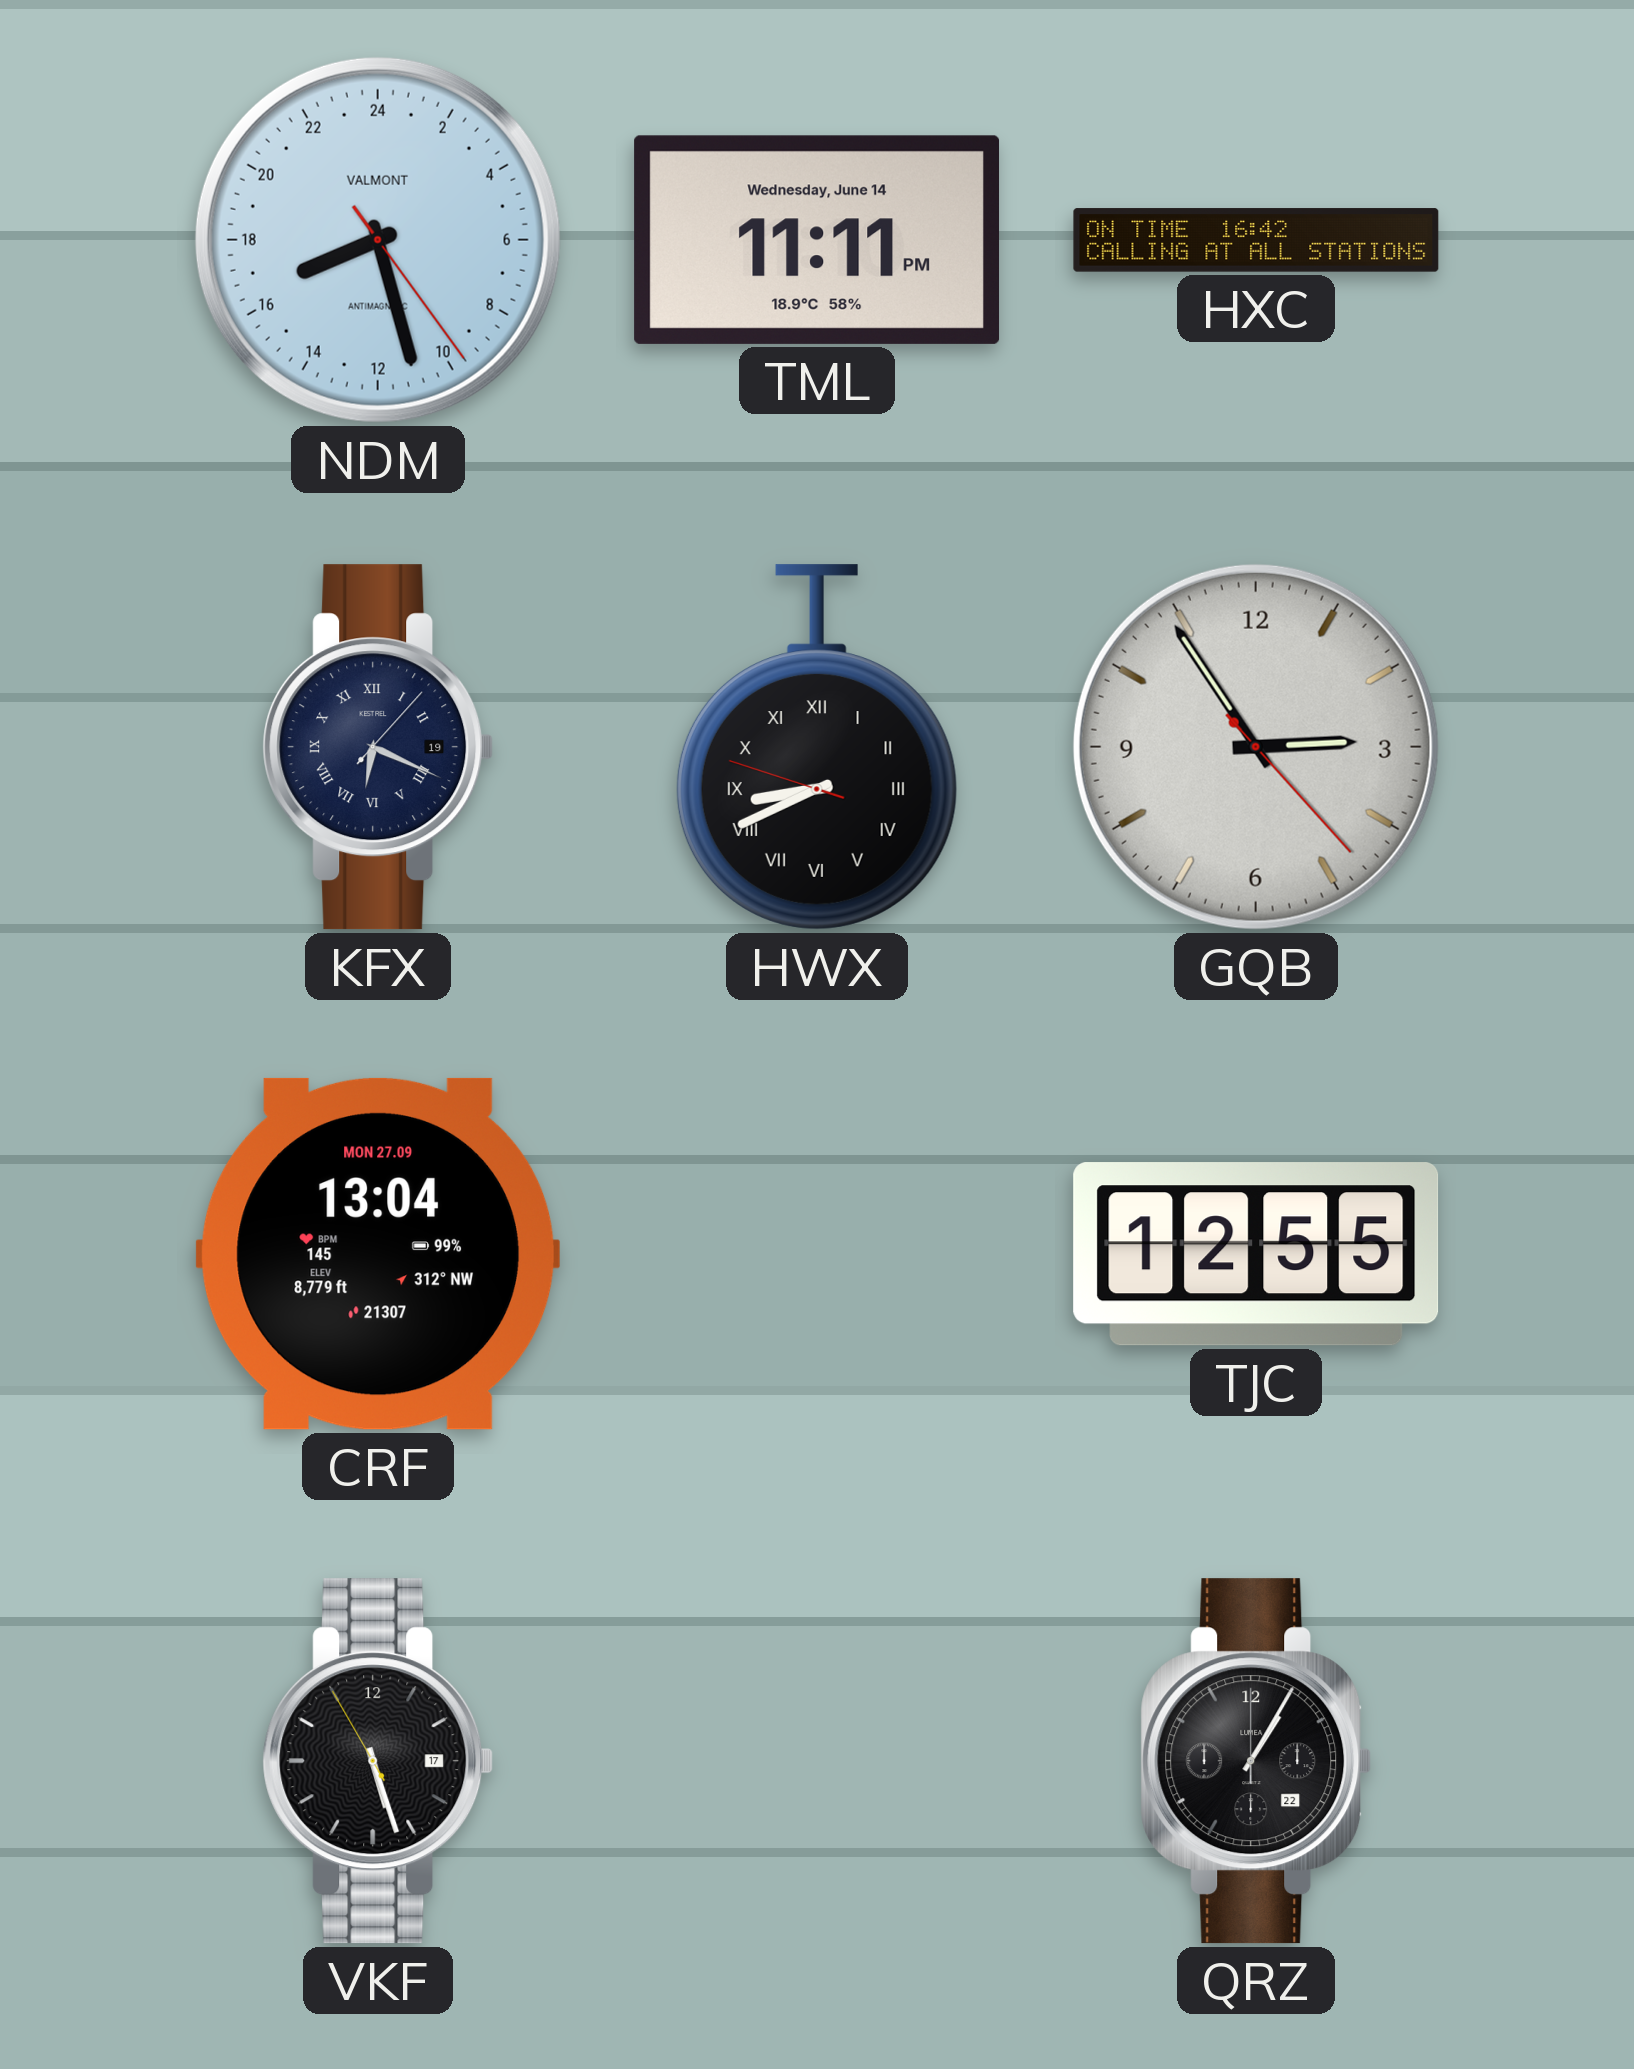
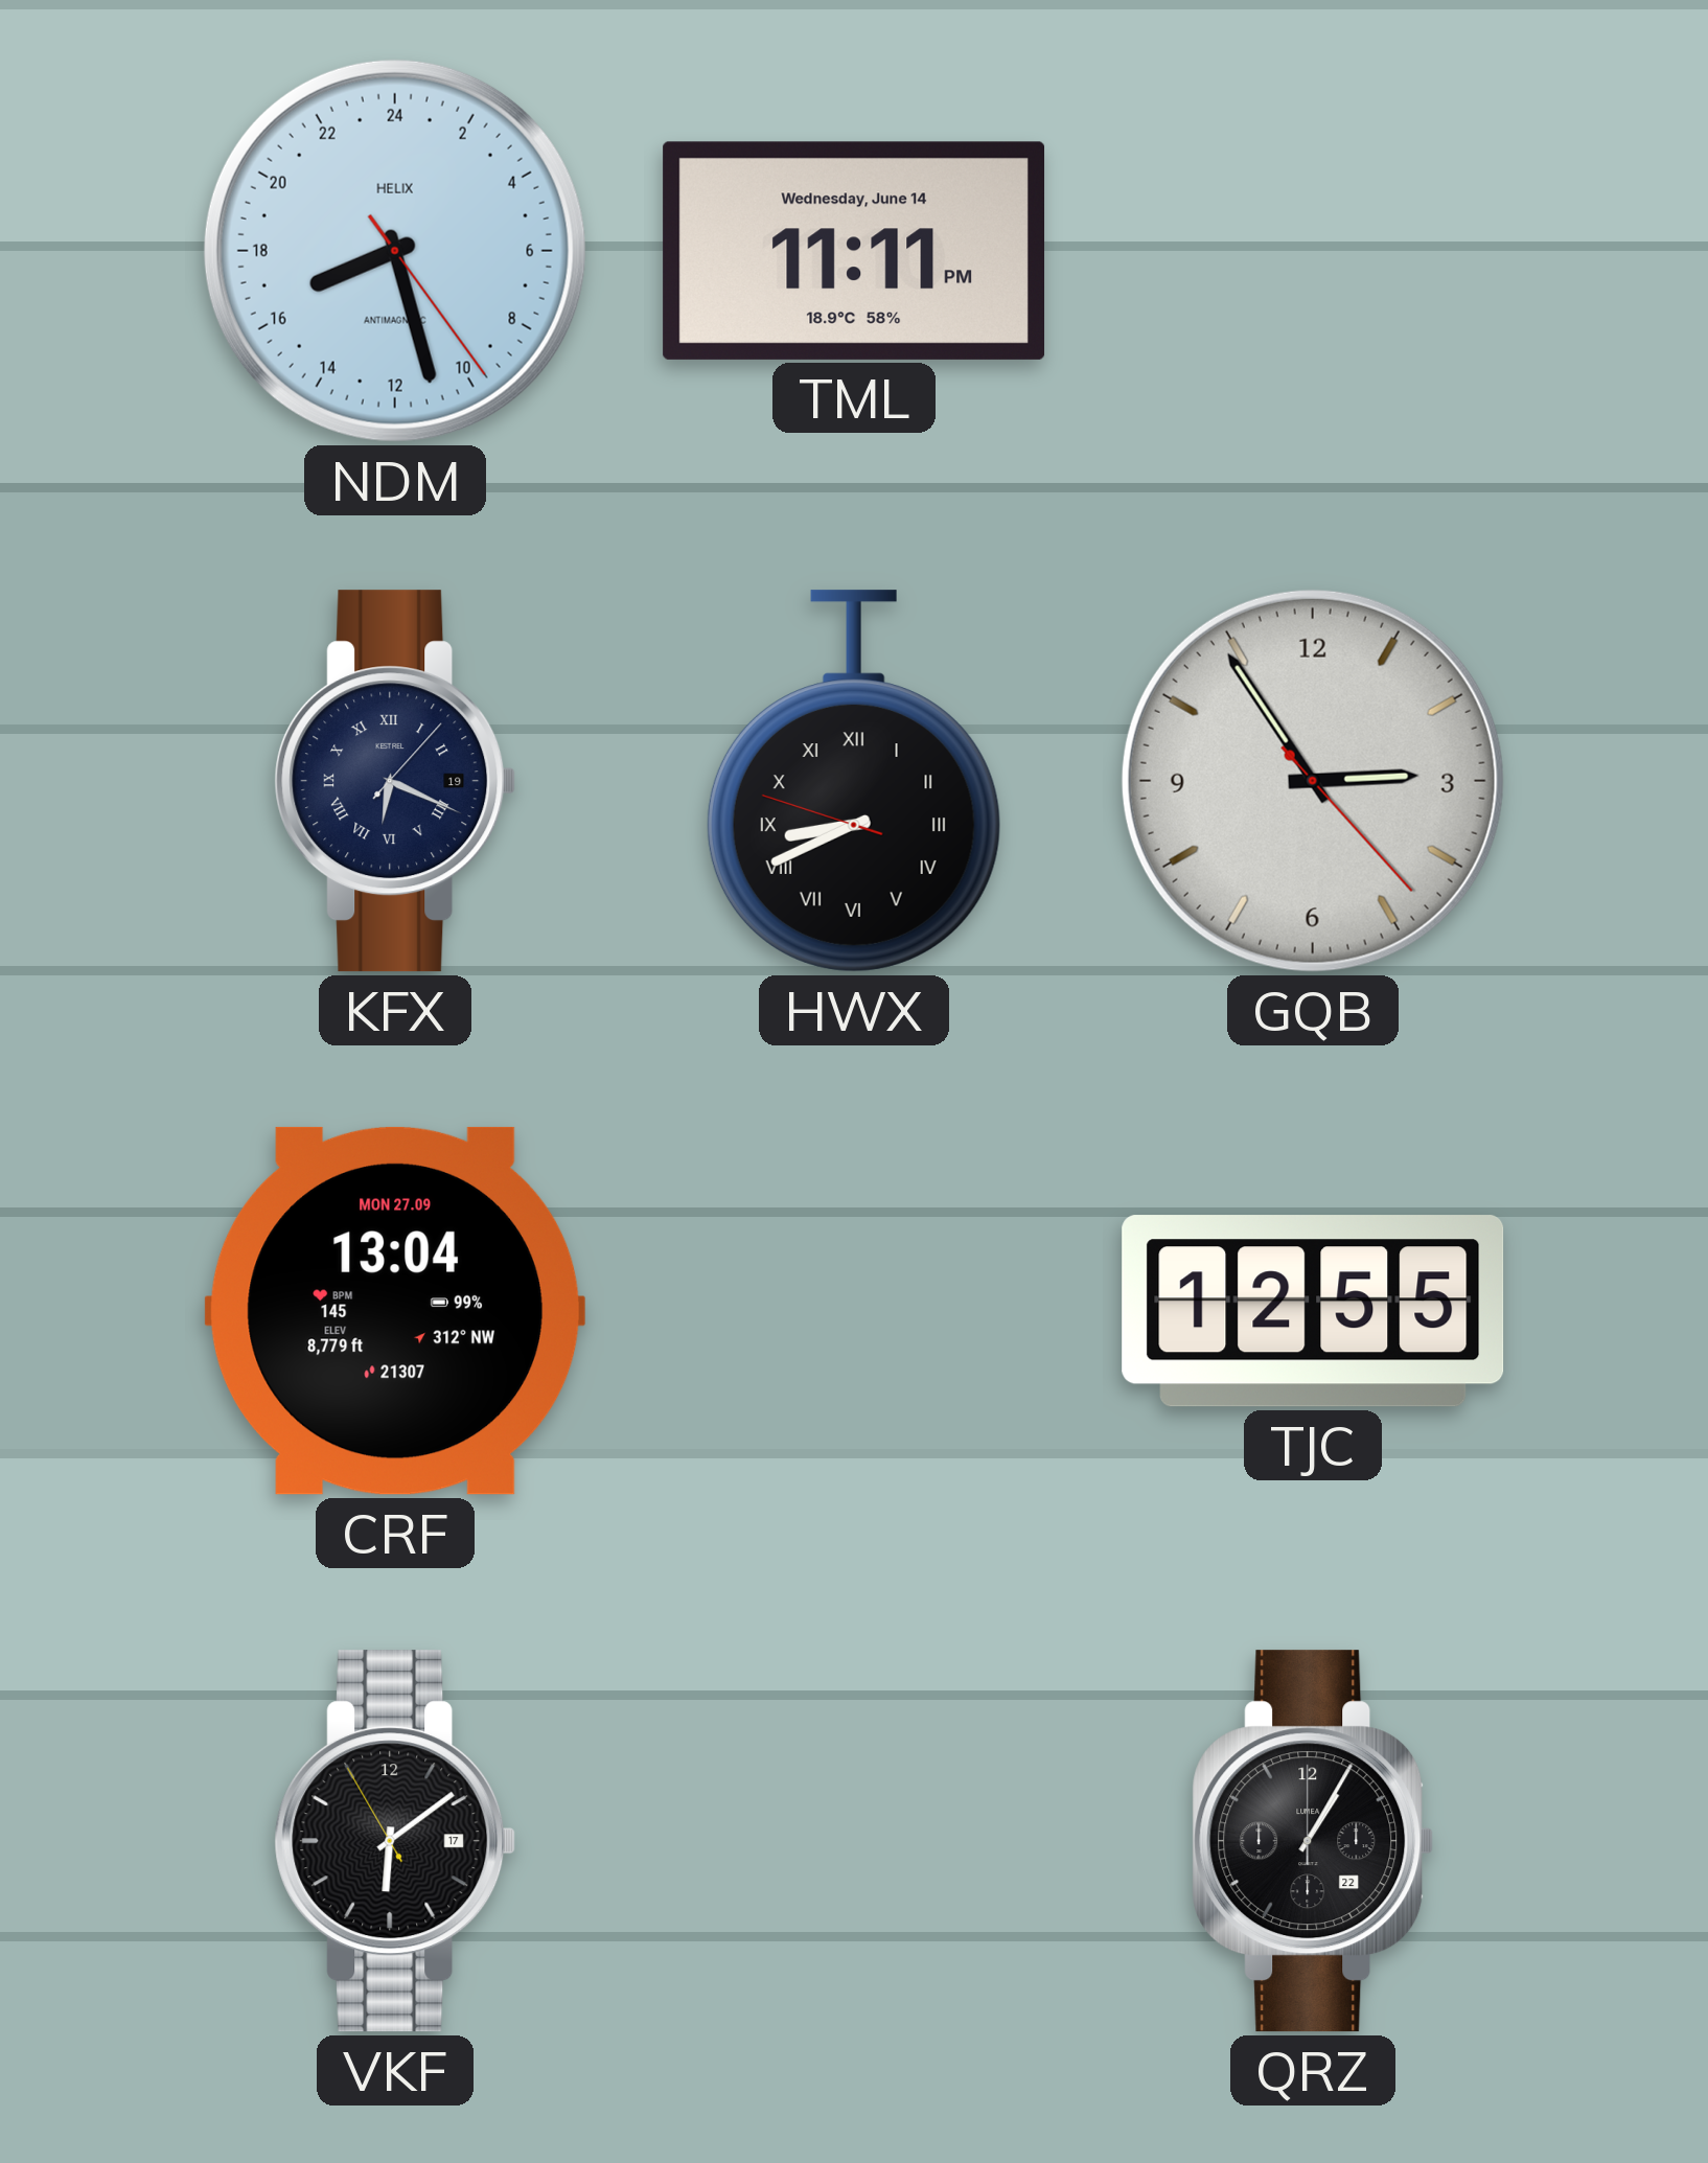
NDM brand: VALMONT -> HELIX (395, 251)
HXC: 16:42 -> none (1256, 240)
VKF: 5:26 -> 6:08 (395, 1841)
